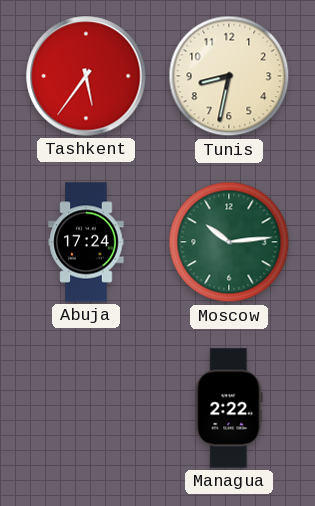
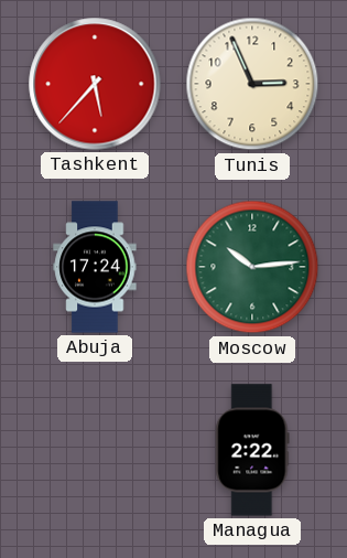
Tashkent: 5:36 -> 5:37 (95, 84)
Tunis: 8:32 -> 2:56 (252, 84)
